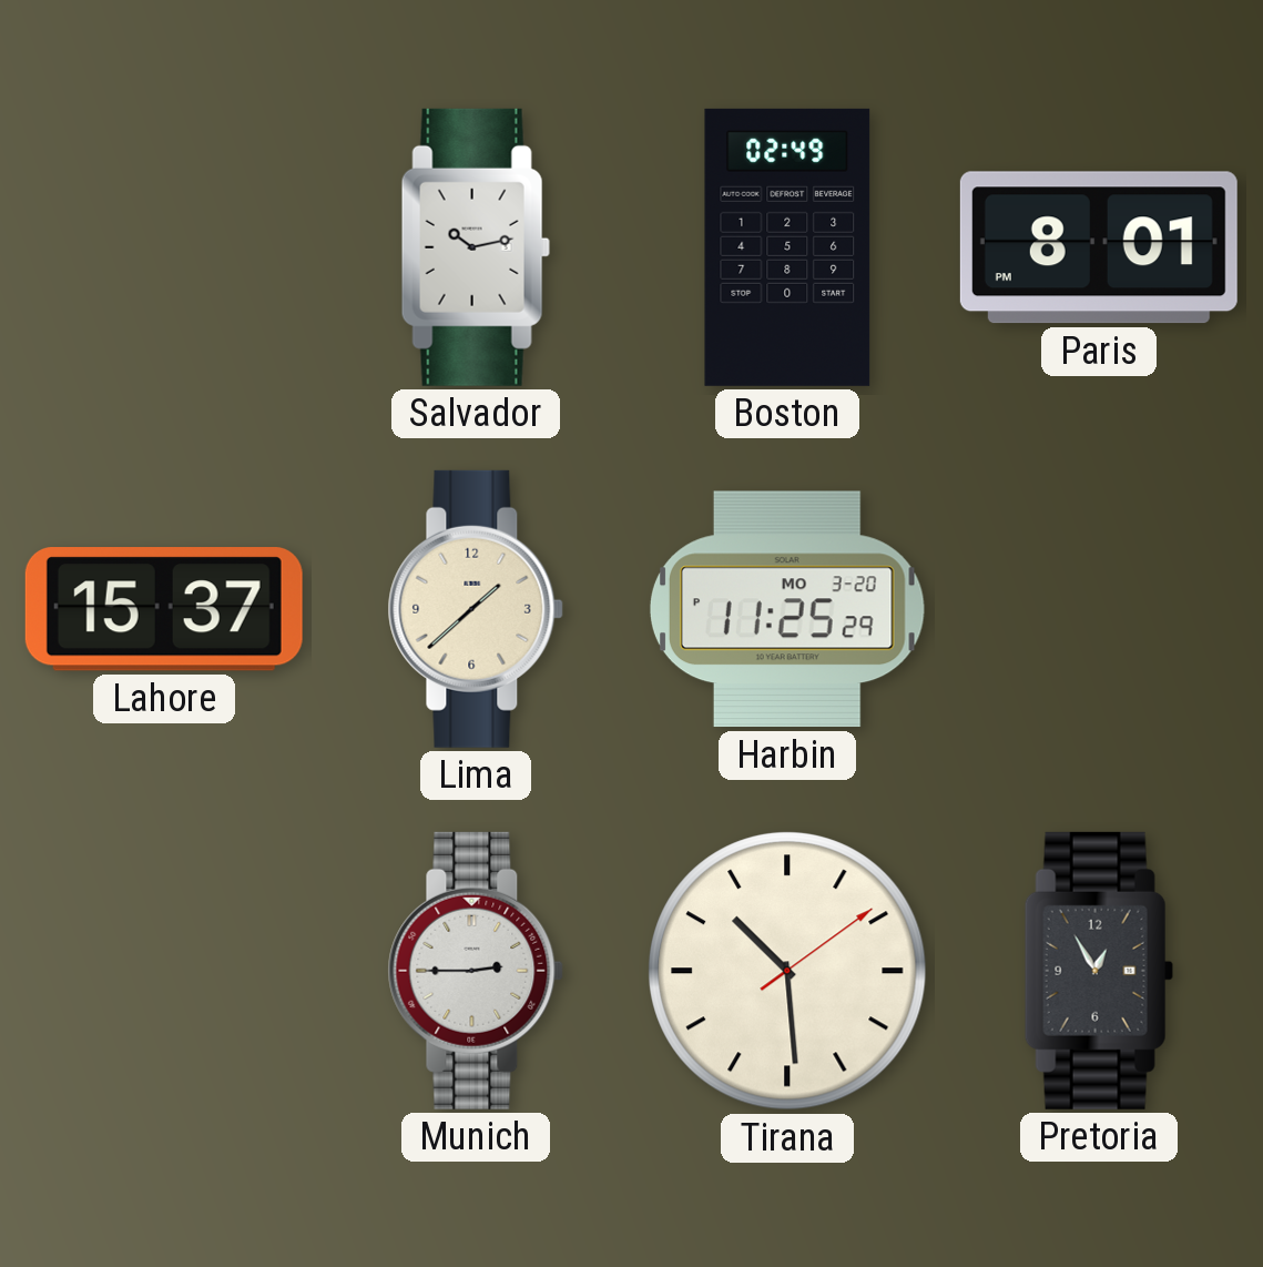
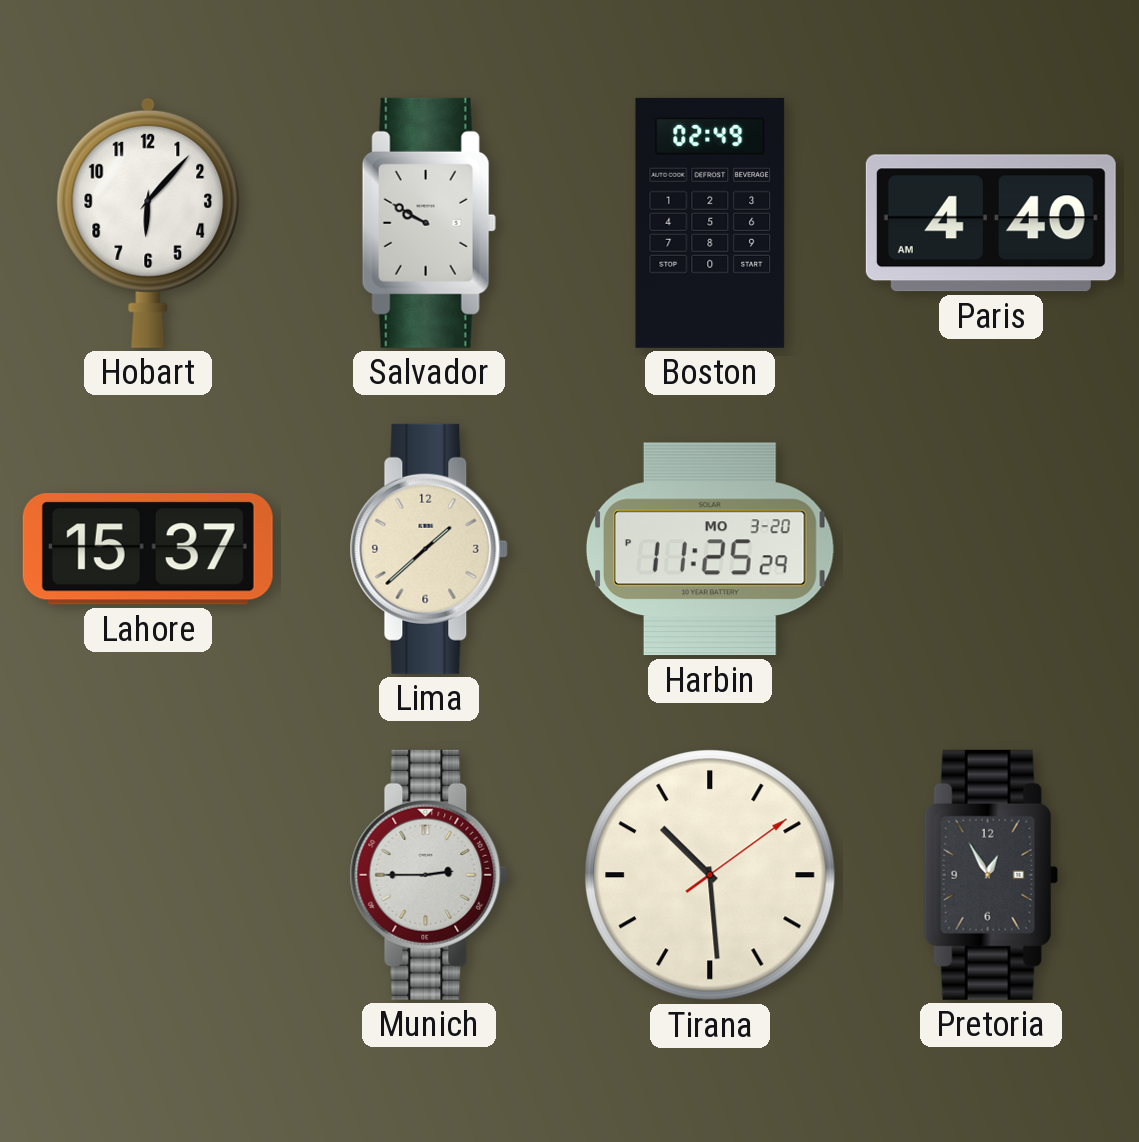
Hobart: none -> 6:07 (148, 222)
Salvador: 10:13 -> 9:50 (429, 223)
Paris: 8:01 -> 4:40 (991, 223)
